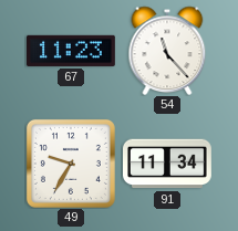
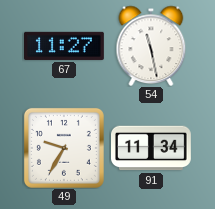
67: 11:23 -> 11:27 (65, 46)
54: 11:23 -> 11:28 (151, 46)
